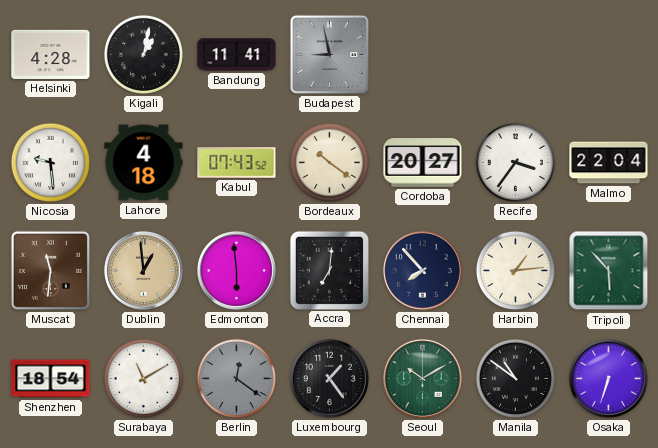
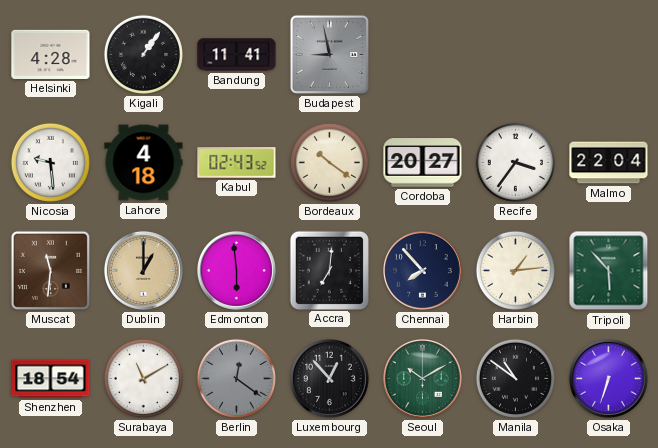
Kigali: 1:02 -> 1:06 (143, 54)
Kabul: 07:43 -> 02:43 (237, 163)
Dublin: 12:59 -> 1:00 (143, 270)
Luxembourg: 1:24 -> 12:53 (329, 378)
